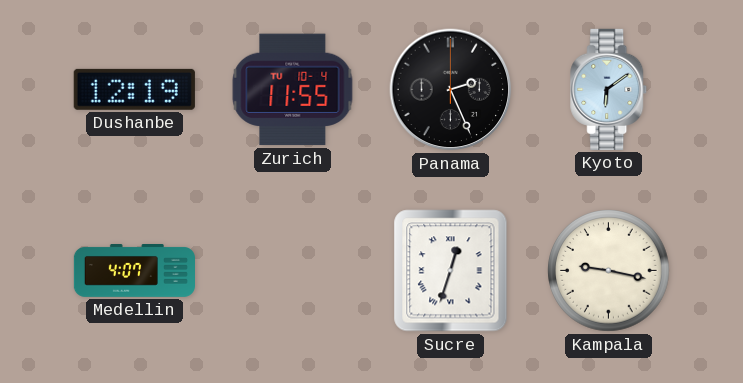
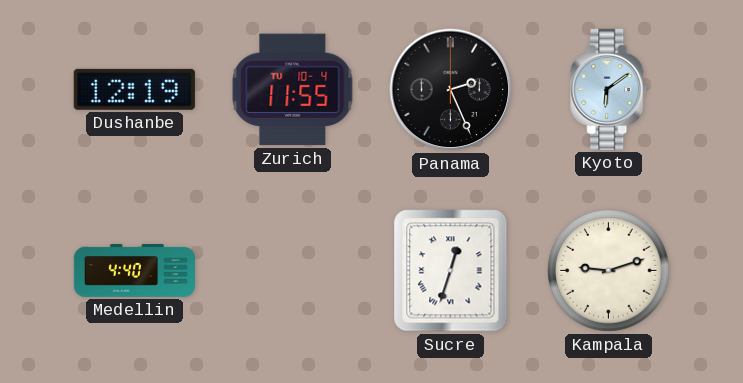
Medellin: 4:07 -> 4:40 (135, 271)
Kampala: 9:17 -> 9:12 (609, 271)
